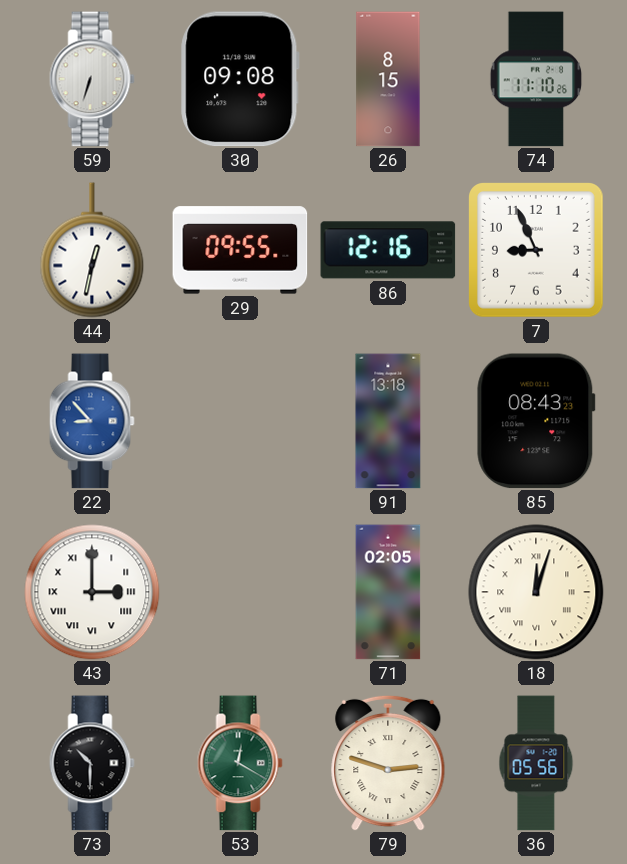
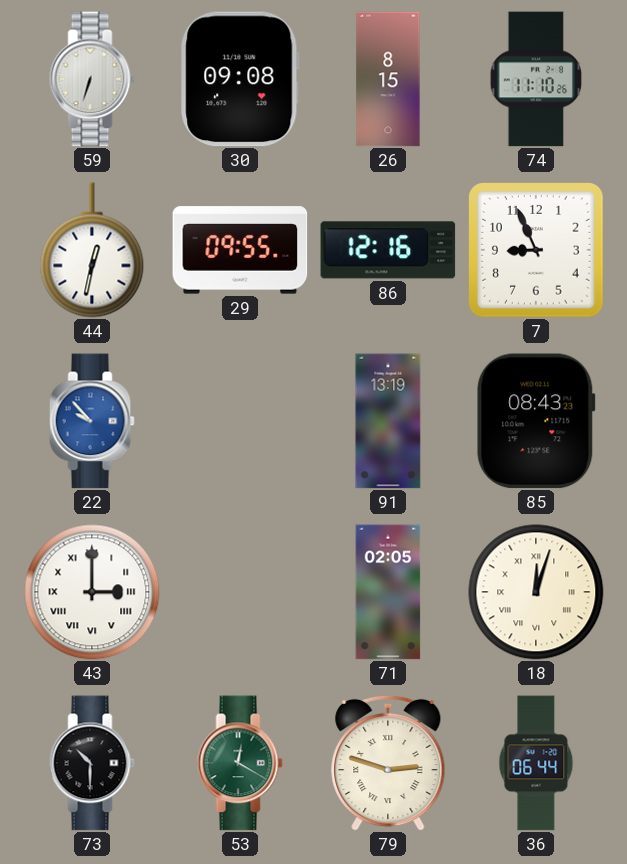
22: 8:53 -> 9:53 (92, 421)
91: 13:18 -> 13:19 (388, 421)
36: 05:56 -> 06:44 (536, 763)
